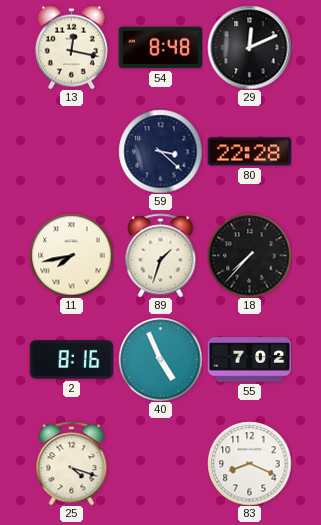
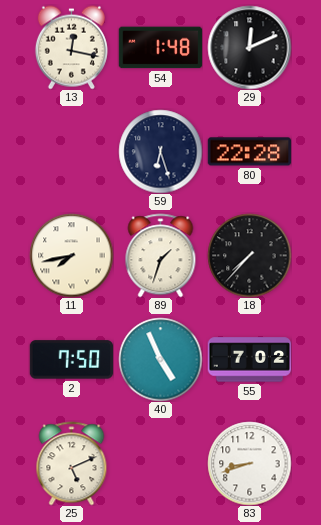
54: 8:48 -> 1:48 (160, 48)
59: 3:22 -> 6:27 (160, 151)
2: 8:16 -> 7:50 (71, 360)
25: 4:18 -> 5:11 (72, 463)
83: 8:19 -> 8:42 (249, 463)
